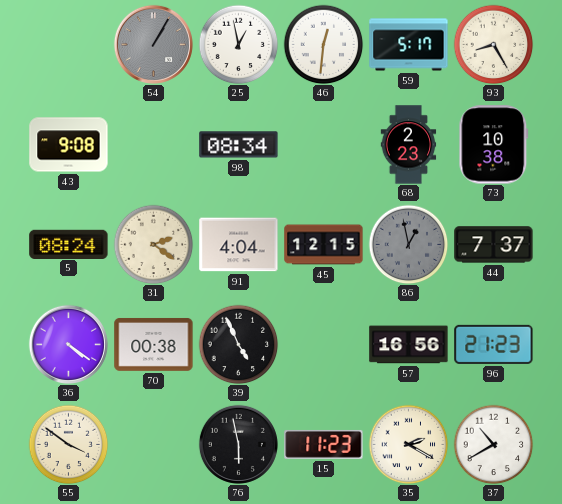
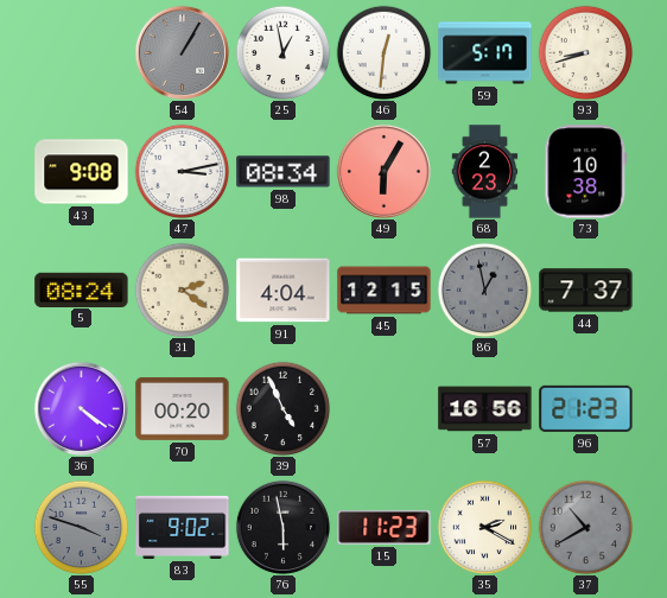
93: 8:25 -> 8:42 (585, 52)
47: none -> 3:13 (182, 171)
49: none -> 6:05 (383, 171)
70: 00:38 -> 00:20 (183, 408)
55: 3:51 -> 3:48 (81, 527)
55 dial: cream -> grey (81, 527)
83: none -> 9:02 (183, 527)
37 dial: white -> grey (585, 527)
